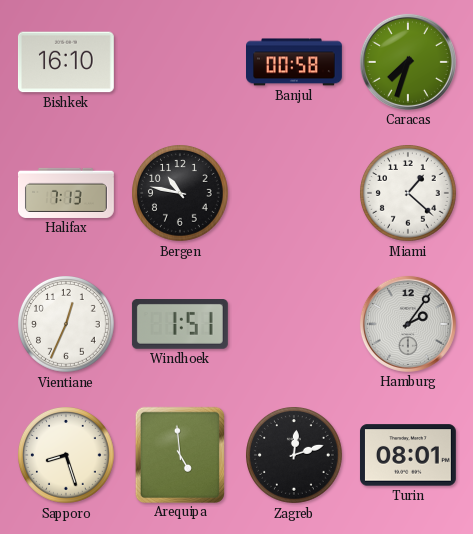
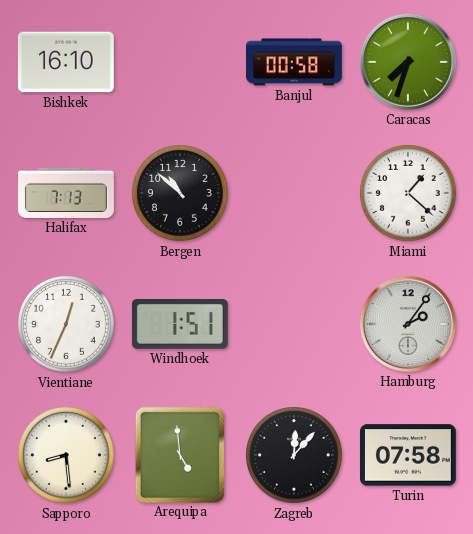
Bergen: 10:47 -> 10:52 (181, 194)
Sapporo: 8:27 -> 8:29 (67, 456)
Zagreb: 12:12 -> 12:07 (295, 456)
Turin: 08:01 -> 07:58 (408, 455)
